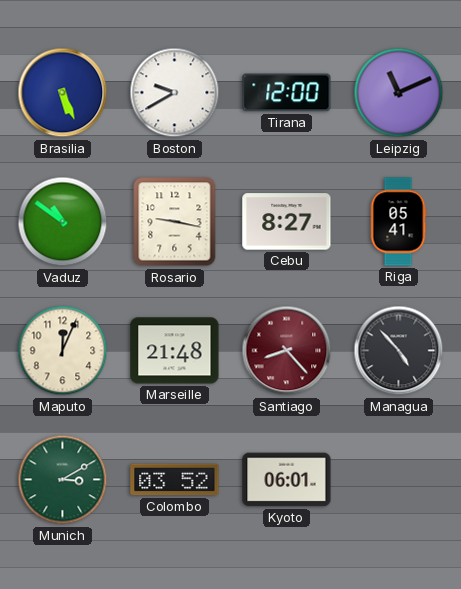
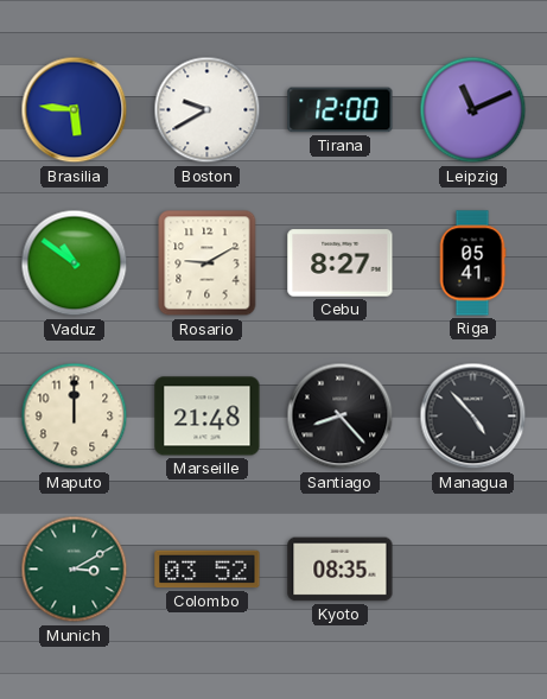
Brasilia: 5:26 -> 5:46 (75, 110)
Rosario: 9:17 -> 9:10 (208, 263)
Maputo: 12:04 -> 12:00 (75, 417)
Santiago dial: burgundy -> black (341, 417)
Kyoto: 06:01 -> 08:35 (341, 570)
